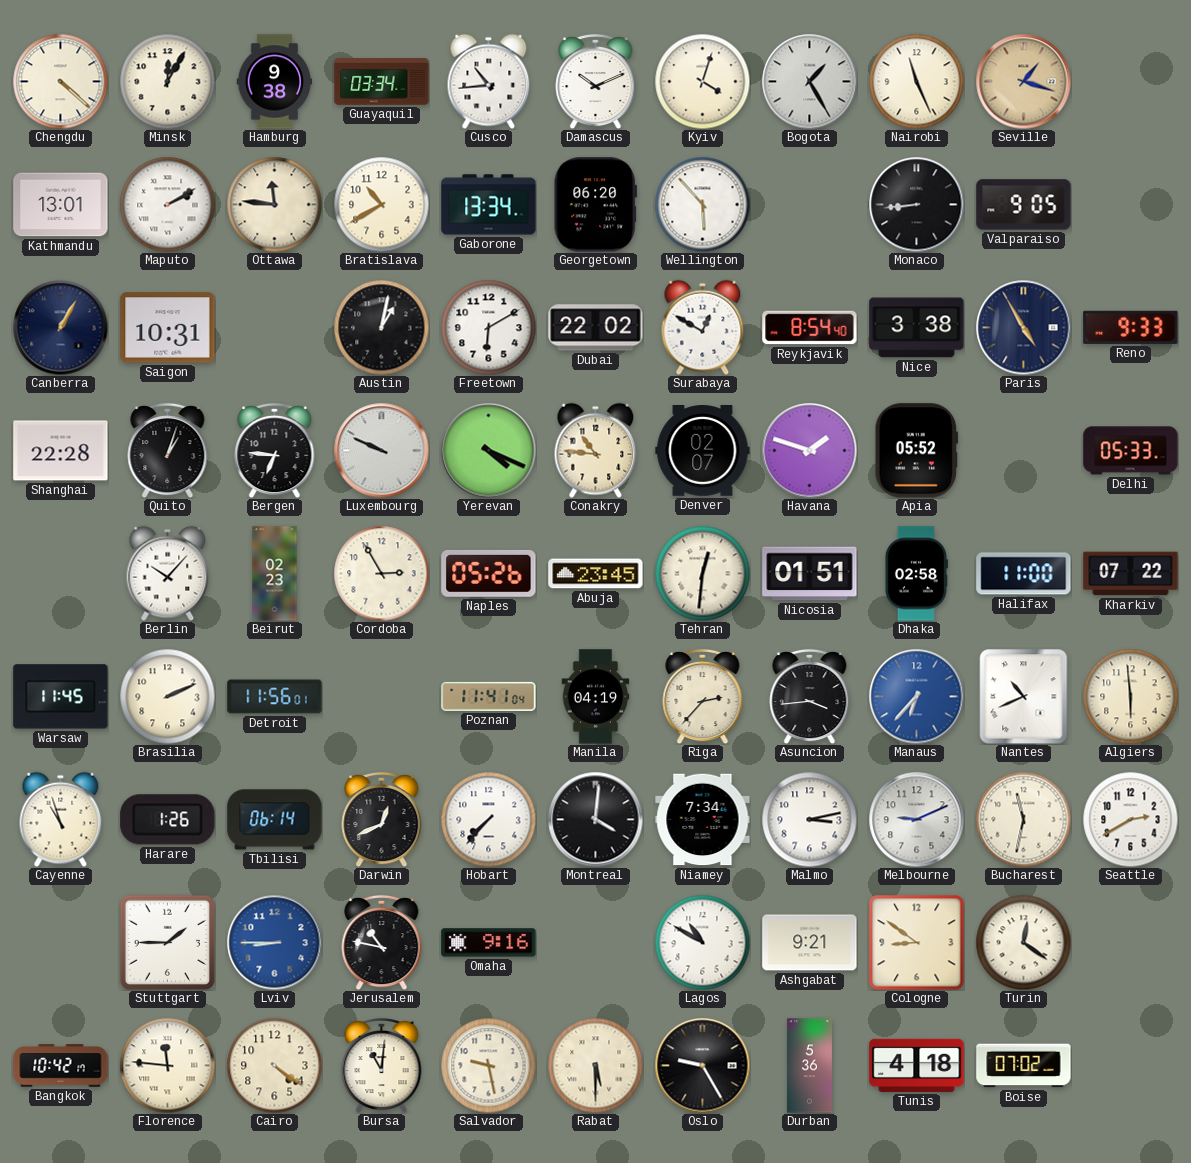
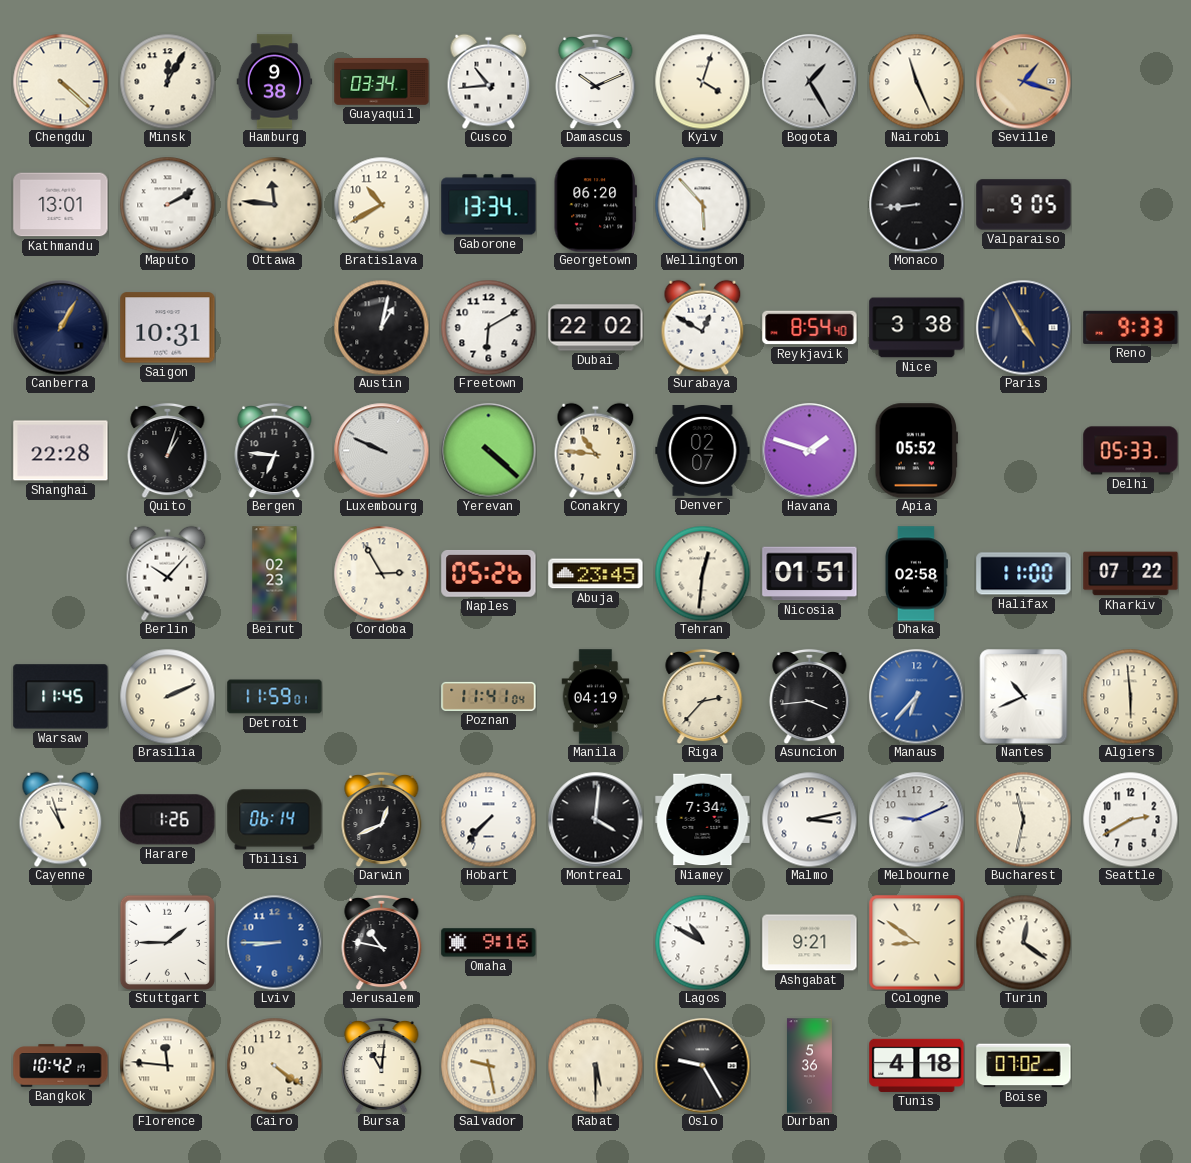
Yerevan: 4:19 -> 4:22 (488, 450)
Detroit: 11:56 -> 11:59 (275, 697)
